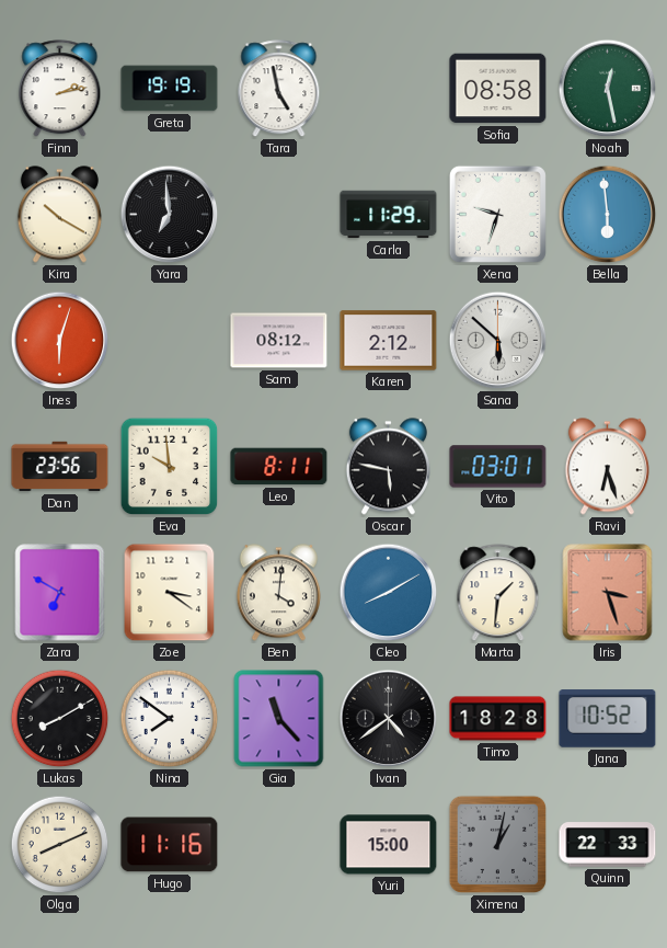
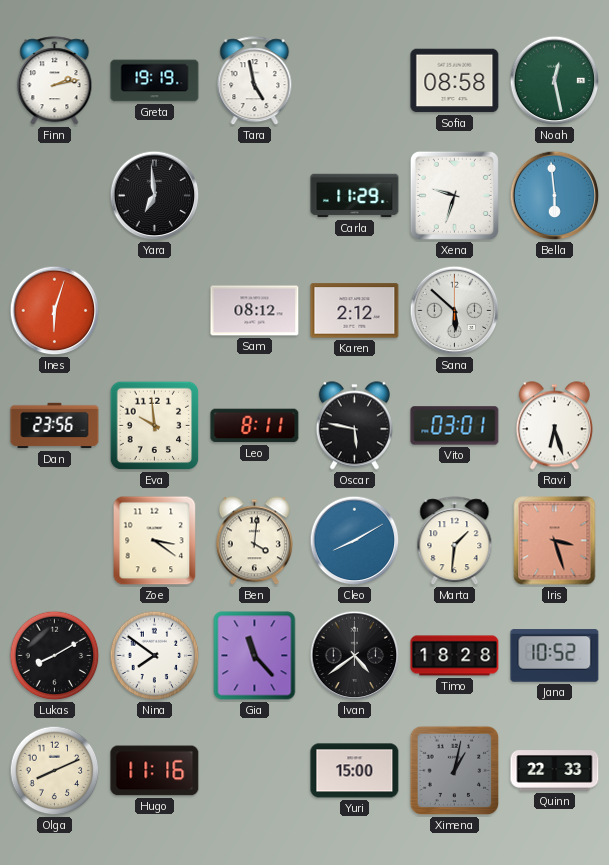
Kira: 10:20 -> none (59, 215)
Zara: 6:50 -> none (60, 593)
